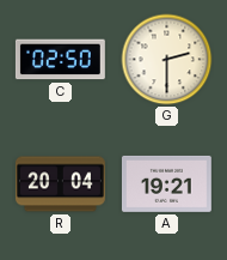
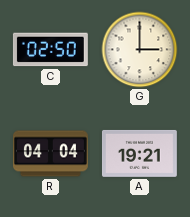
G: 2:30 -> 3:00 (140, 50)
R: 20:04 -> 04:04 (50, 154)
